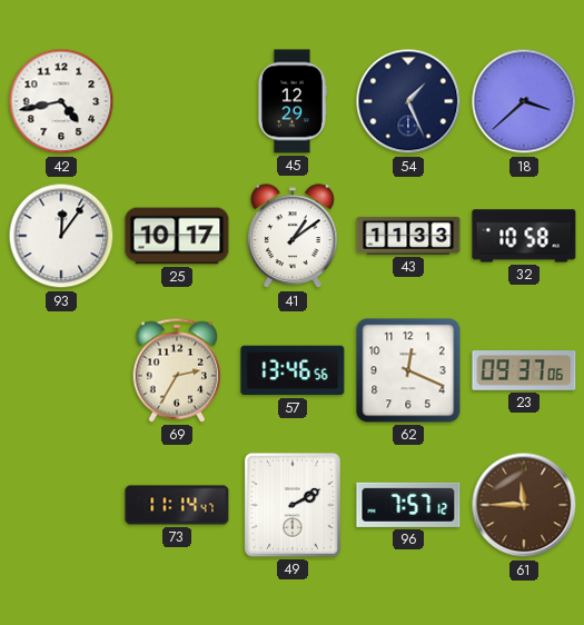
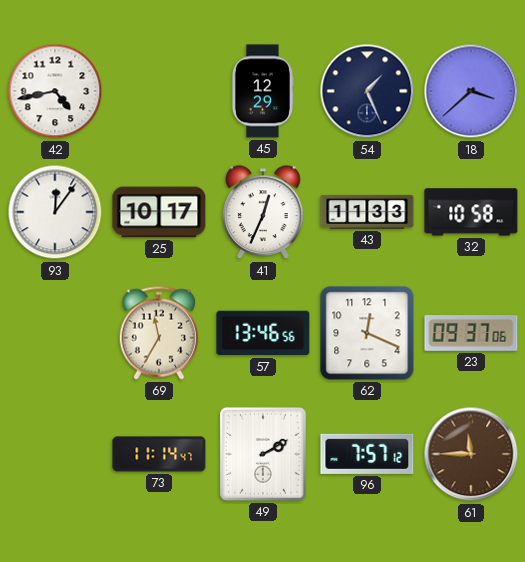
41: 1:09 -> 12:34 (263, 213)
69: 2:35 -> 11:35 (158, 333)
